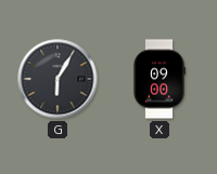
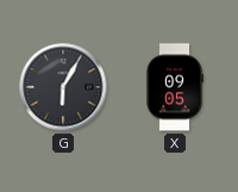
X: 09:00 -> 09:05 (175, 87)
